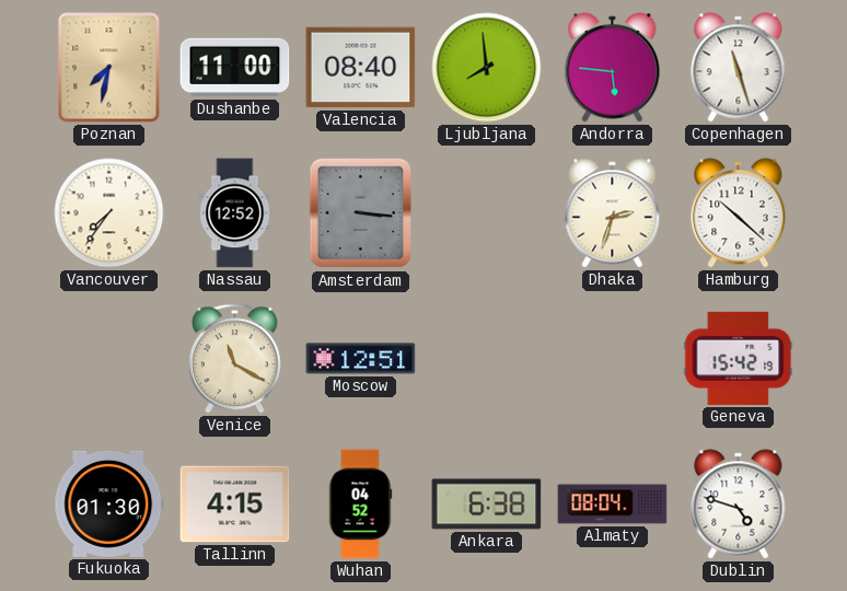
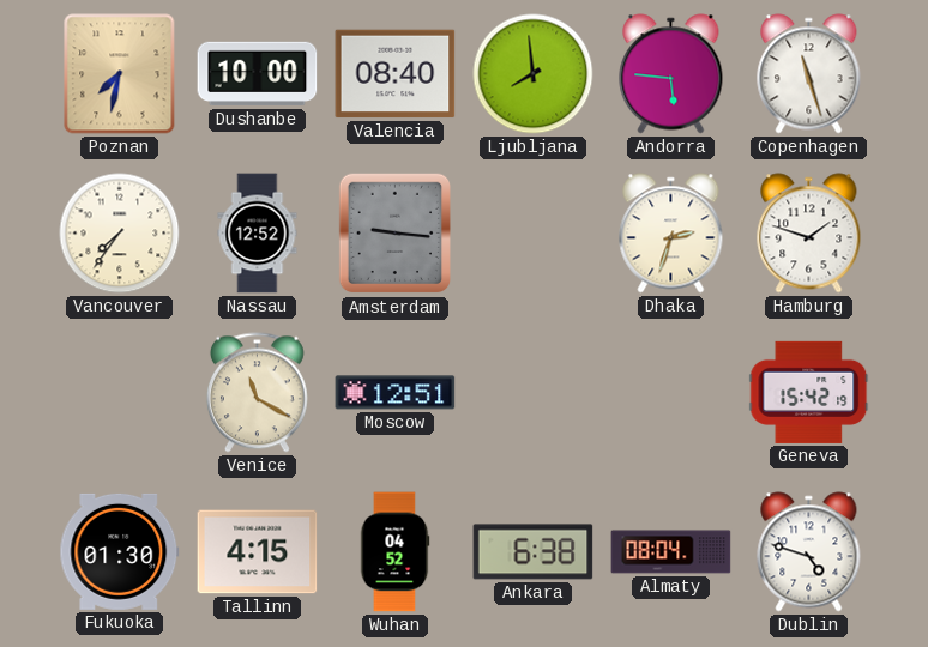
Dushanbe: 11:00 -> 10:00 (258, 74)
Amsterdam: 3:16 -> 9:16 (394, 234)
Hamburg: 10:22 -> 1:48 (809, 234)
